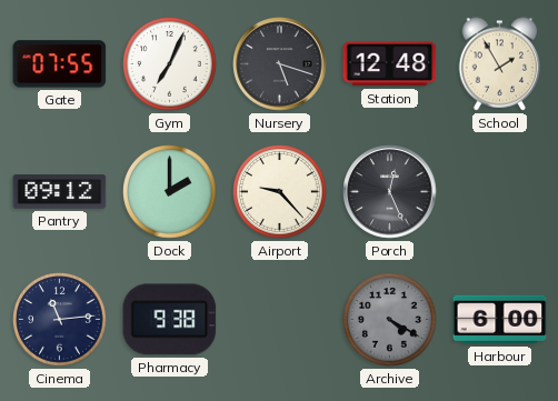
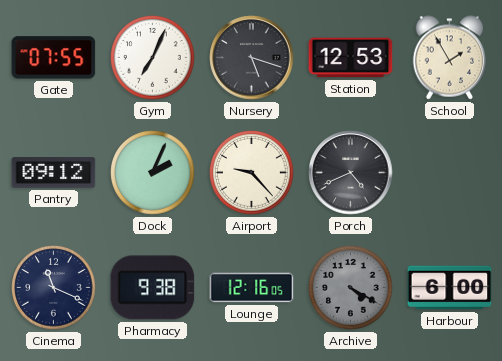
Station: 12:48 -> 12:53 (351, 58)
Dock: 2:00 -> 2:04 (153, 173)
Porch: 12:26 -> 4:41 (351, 173)
Cinema: 11:14 -> 11:19 (54, 288)
Lounge: none -> 12:16 (252, 288)
